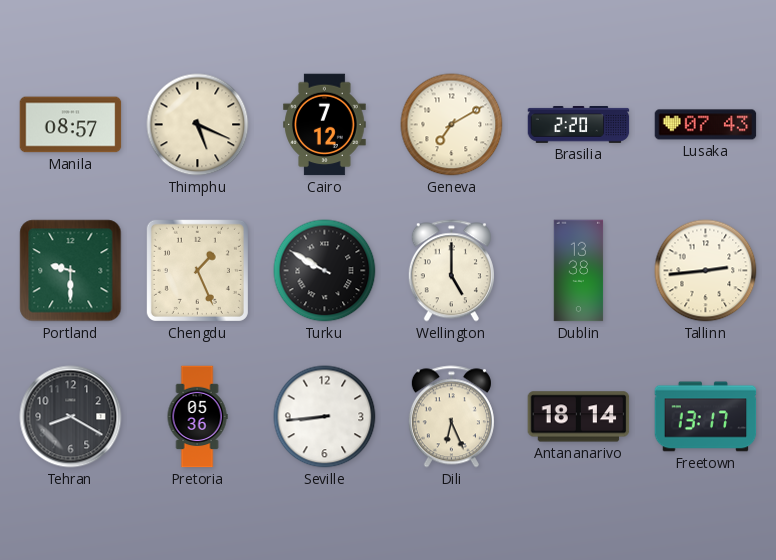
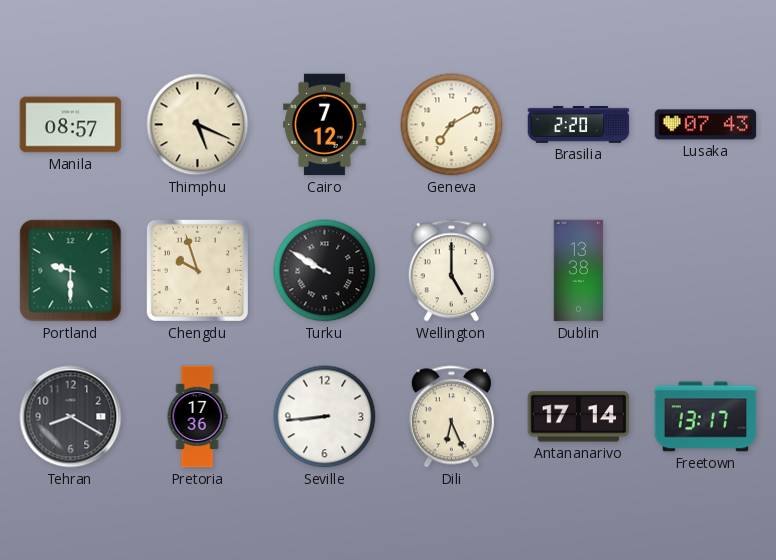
Chengdu: 1:26 -> 9:57 (197, 270)
Tallinn: 2:44 -> none (706, 271)
Pretoria: 05:36 -> 17:36 (197, 417)
Antananarivo: 18:14 -> 17:14 (579, 417)
